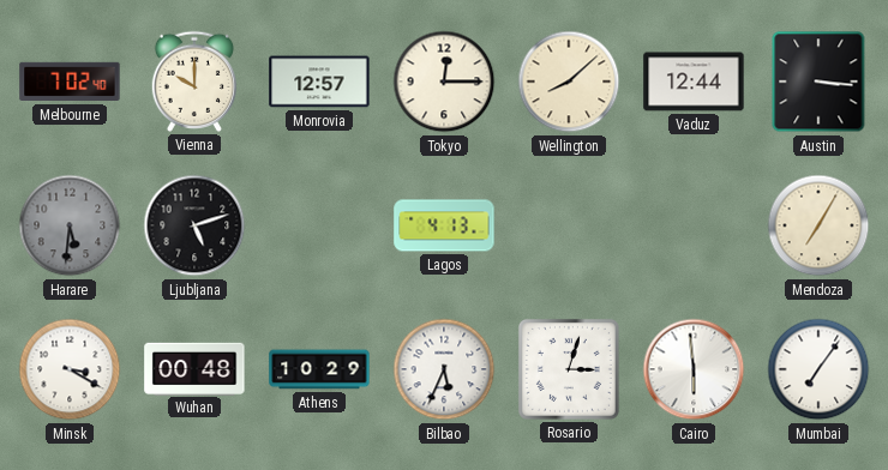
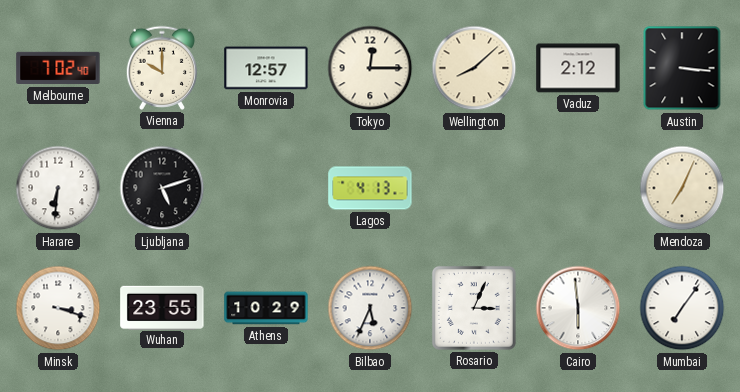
Vaduz: 12:44 -> 2:12 (578, 68)
Harare: 5:31 -> 6:31 (58, 188)
Harare dial: grey -> white (58, 188)
Mendoza: 7:05 -> 7:04 (682, 188)
Minsk: 3:20 -> 3:18 (58, 308)
Wuhan: 00:48 -> 23:55 (162, 307)
Rosario: 3:03 -> 3:04 (474, 308)
